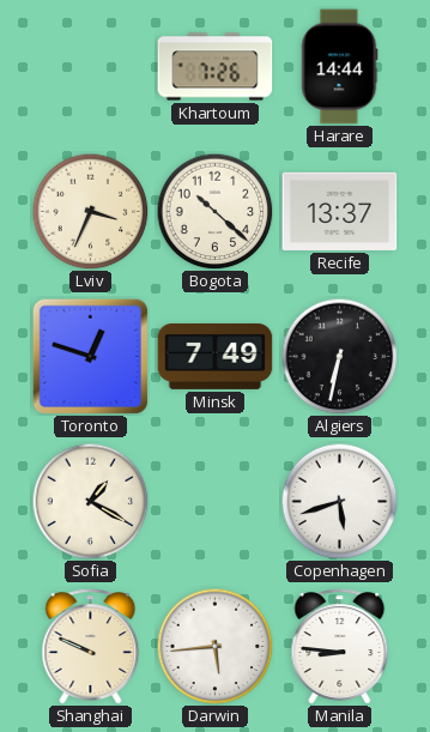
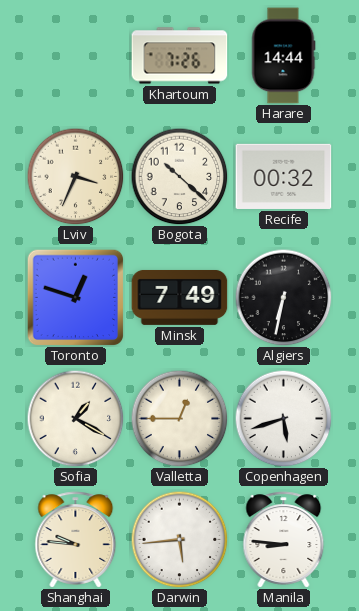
Recife: 13:37 -> 00:32 (284, 176)
Valletta: none -> 12:45 (179, 418)
Shanghai: 9:49 -> 9:46 (76, 540)
